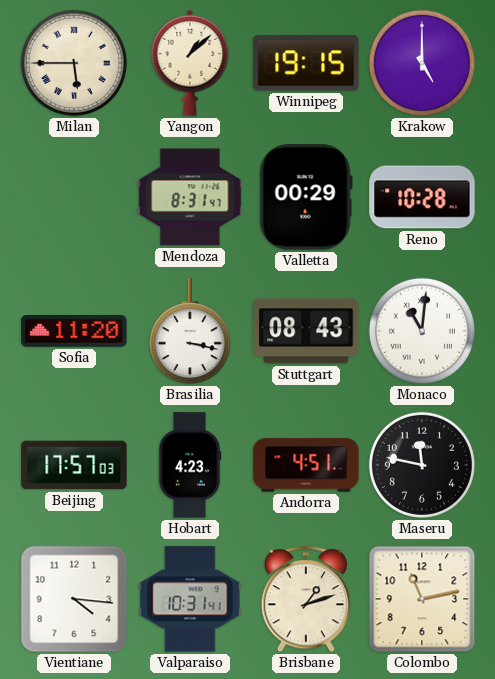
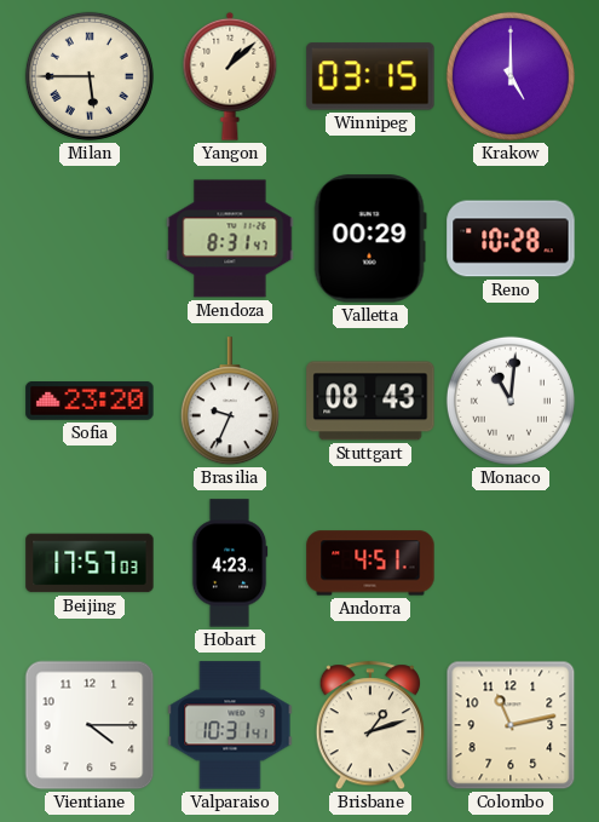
Winnipeg: 19:15 -> 03:15 (370, 76)
Sofia: 11:20 -> 23:20 (90, 402)
Brasilia: 3:17 -> 9:34 (230, 402)
Maseru: 11:47 -> none (422, 465)
Vientiane: 4:16 -> 4:15 (90, 725)
